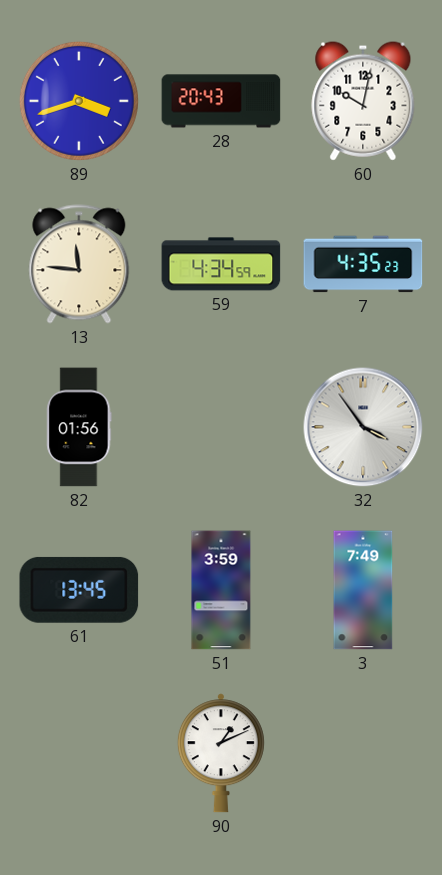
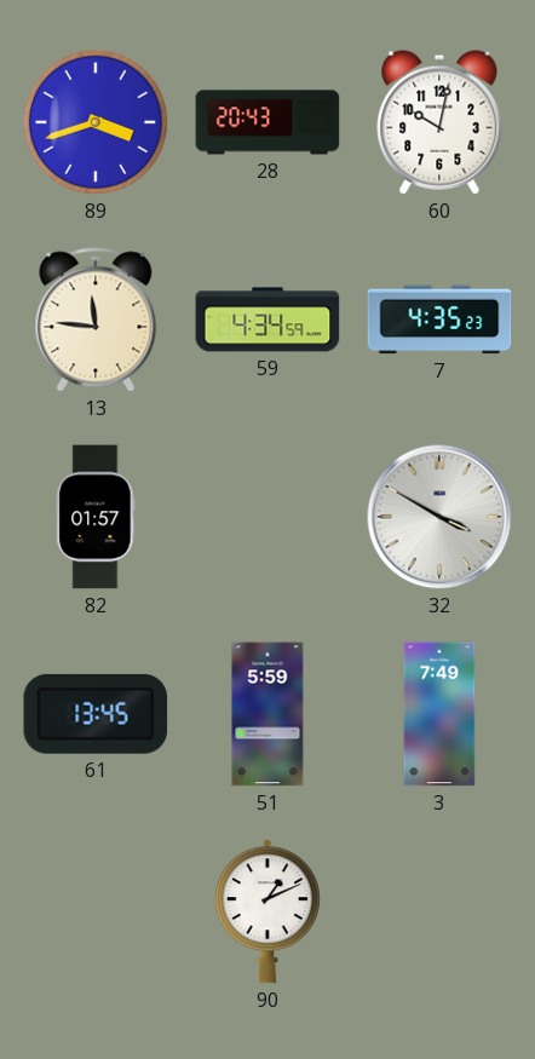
82: 01:56 -> 01:57 (96, 517)
32: 3:54 -> 3:50 (439, 517)
51: 3:59 -> 5:59 (267, 714)
